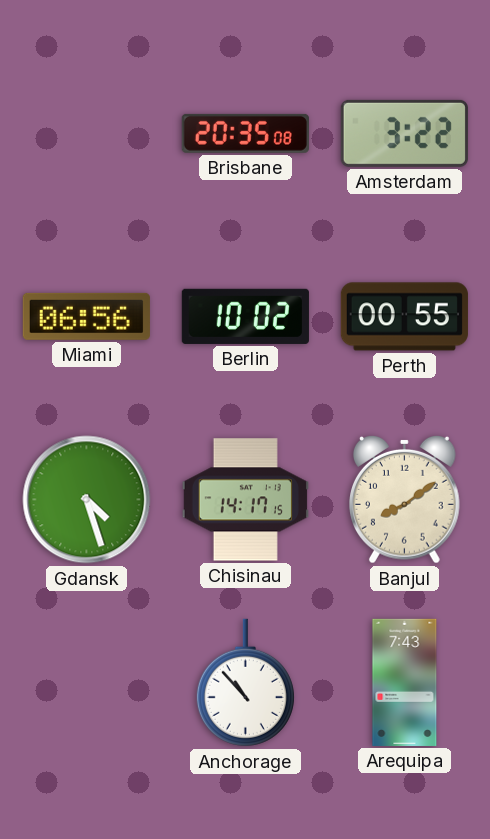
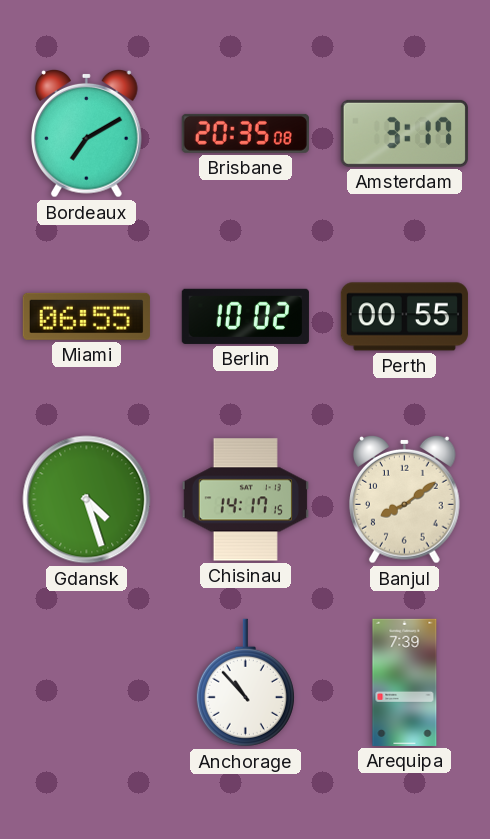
Bordeaux: none -> 7:10 (87, 133)
Amsterdam: 3:22 -> 3:17 (404, 133)
Miami: 06:56 -> 06:55 (86, 316)
Arequipa: 7:43 -> 7:39 (405, 682)
